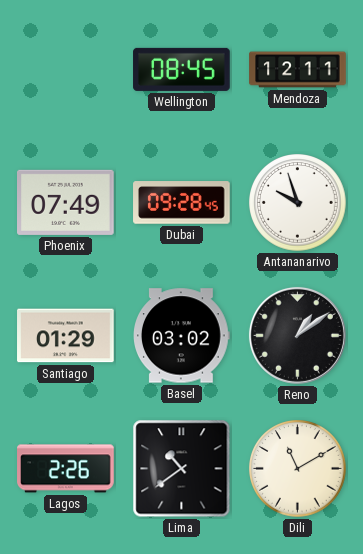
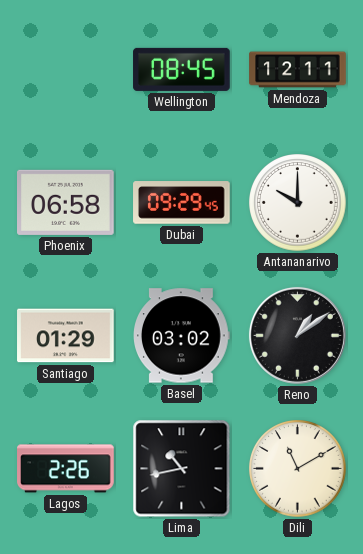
Phoenix: 07:49 -> 06:58 (66, 202)
Dubai: 09:28 -> 09:29 (182, 203)
Antananarivo: 9:57 -> 10:00 (298, 203)
Lima: 10:39 -> 10:43 (182, 469)
